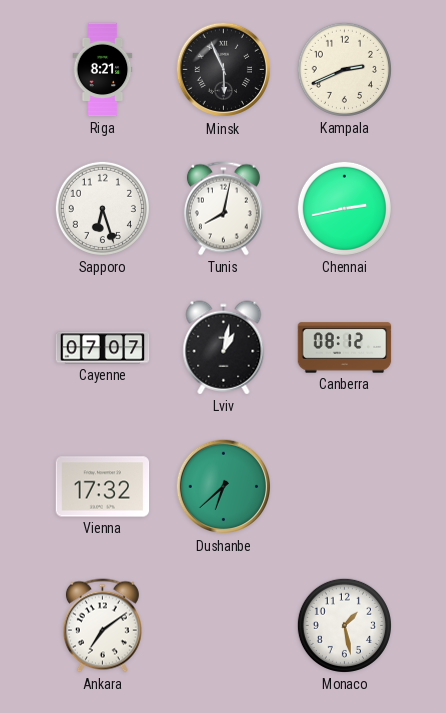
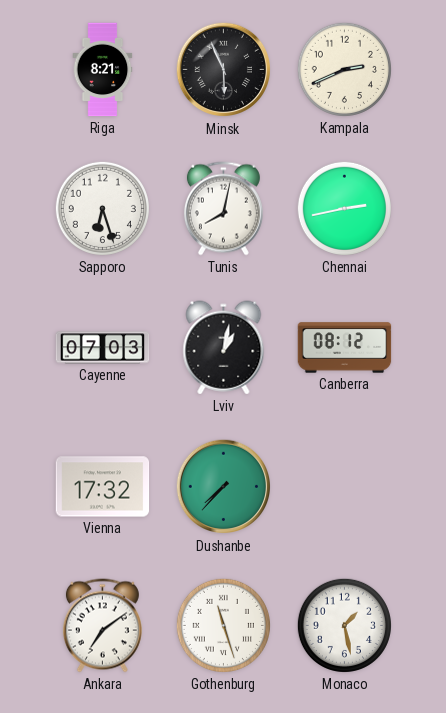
Cayenne: 07:07 -> 07:03 (103, 348)
Dushanbe: 6:38 -> 7:37 (224, 487)
Gothenburg: none -> 11:27 (223, 625)
